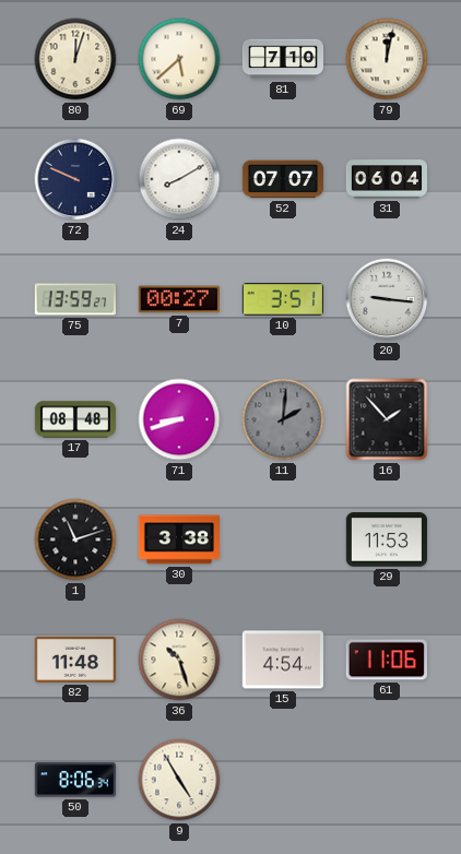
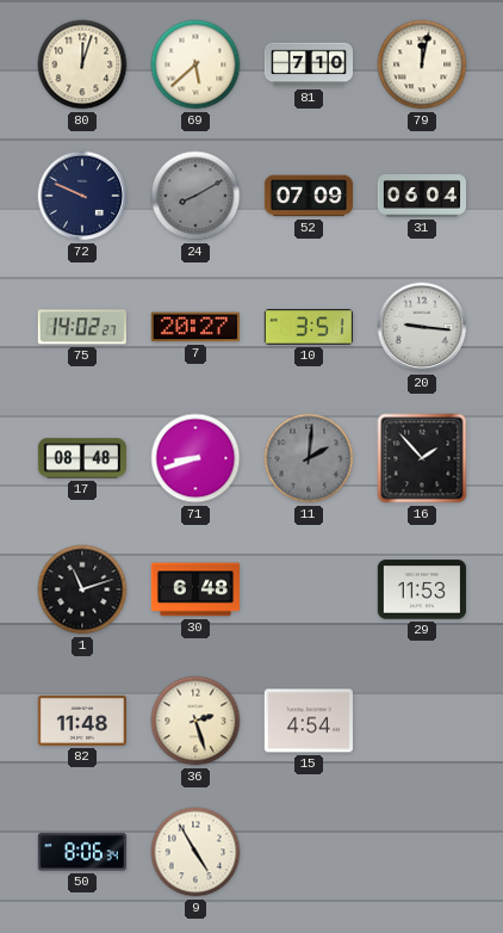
24 dial: white -> grey (195, 196)
52: 07:07 -> 07:09 (308, 196)
75: 13:59 -> 14:02 (82, 327)
7: 00:27 -> 20:27 (195, 327)
30: 3:38 -> 6:48 (195, 589)
36: 10:27 -> 2:27 (195, 721)
61: 11:06 -> none (387, 660)
